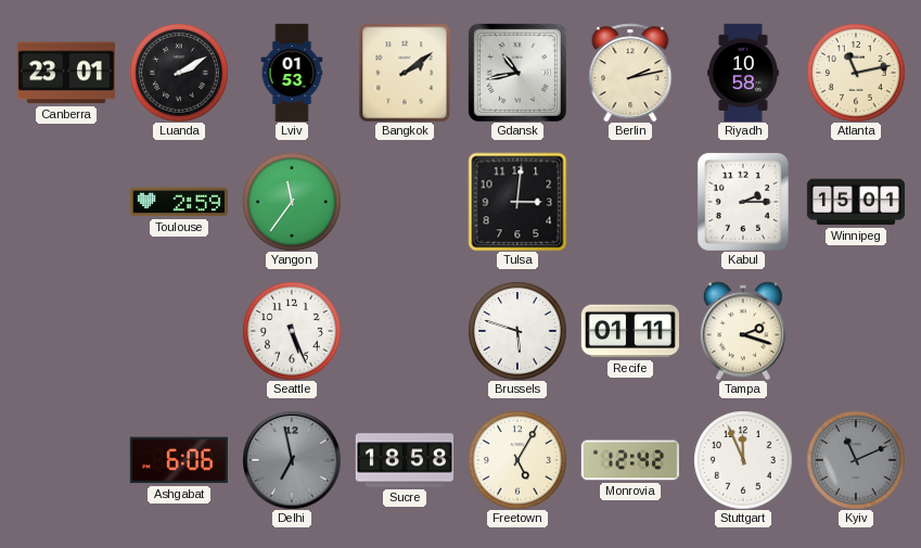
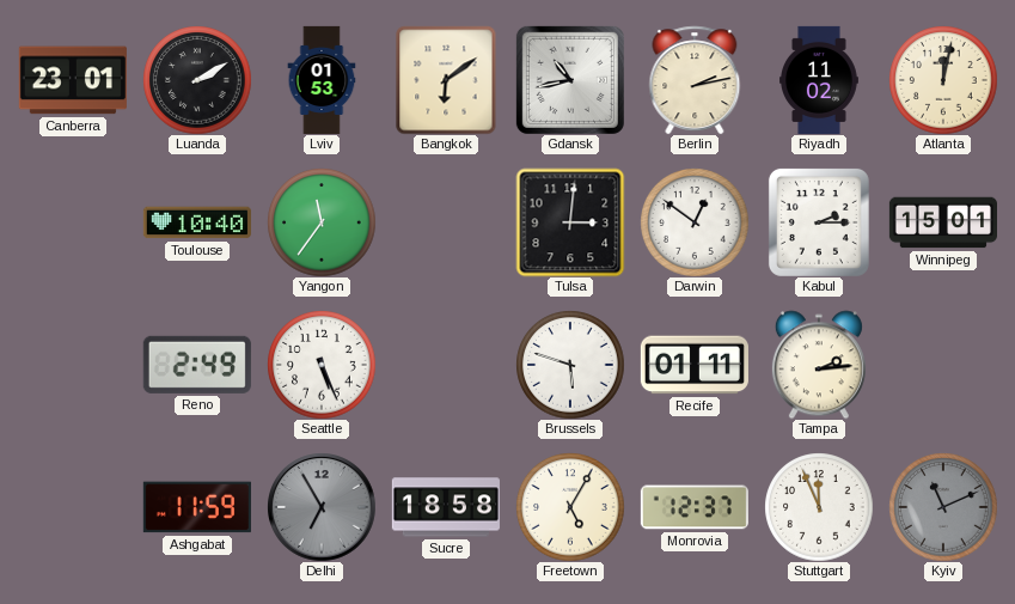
Bangkok: 2:09 -> 6:09 (446, 80)
Riyadh: 10:58 -> 11:02 (820, 79)
Atlanta: 11:13 -> 12:02 (943, 80)
Toulouse: 2:59 -> 10:40 (197, 222)
Darwin: none -> 12:51 (695, 222)
Reno: none -> 2:49 (197, 365)
Tampa: 2:18 -> 2:14 (819, 365)
Ashgabat: 6:06 -> 11:59 (197, 507)
Delhi: 6:58 -> 6:55 (322, 507)
Monrovia: 12:42 -> 12:37 (695, 507)
